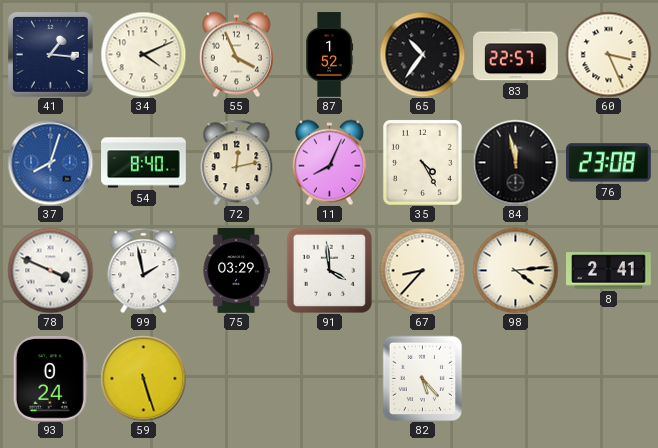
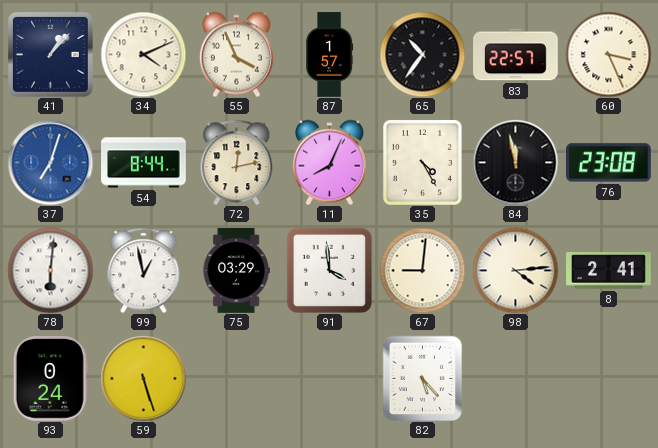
41: 1:16 -> 1:07 (50, 54)
87: 1:52 -> 1:57 (330, 55)
37: 8:03 -> 7:03 (50, 162)
54: 8:40 -> 8:44 (144, 163)
78: 3:49 -> 6:01 (50, 270)
99: 1:58 -> 12:58 (144, 270)
67: 8:37 -> 9:01 (422, 270)
